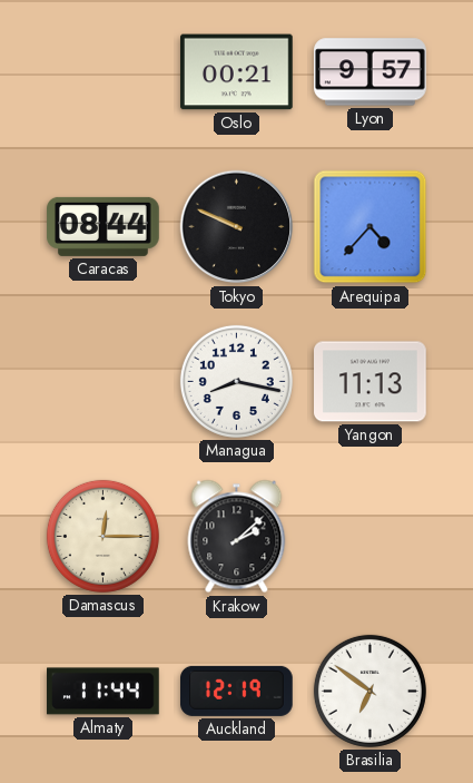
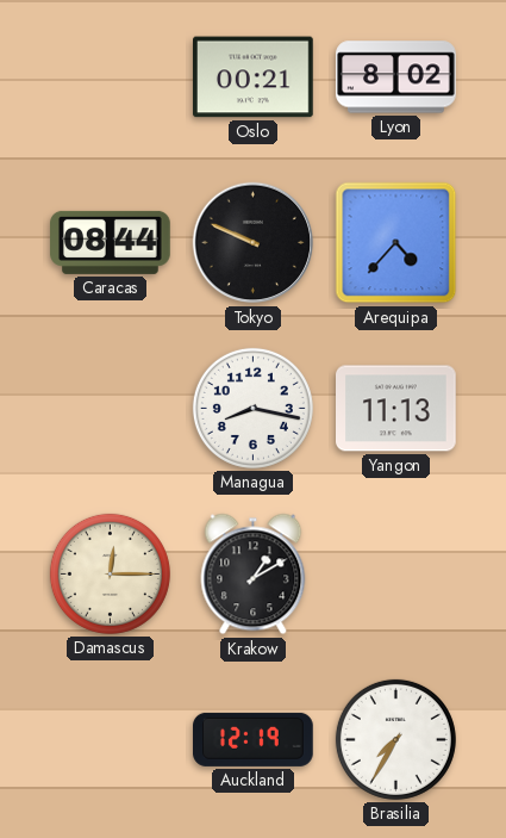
Lyon: 9:57 -> 8:02 (396, 77)
Krakow: 2:08 -> 1:10 (254, 575)
Almaty: 11:44 -> none (104, 692)
Brasilia: 6:51 -> 7:35 (395, 739)
